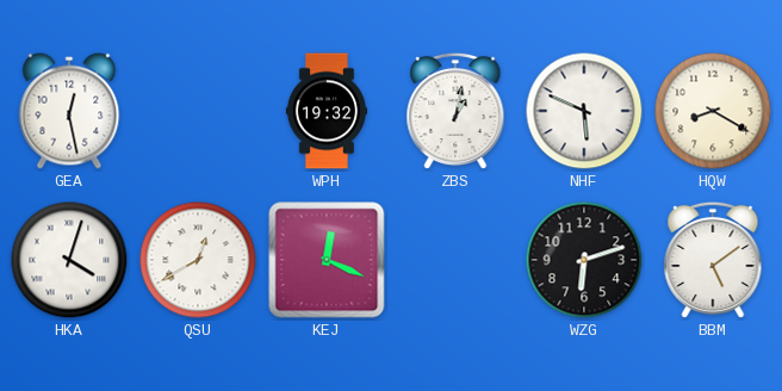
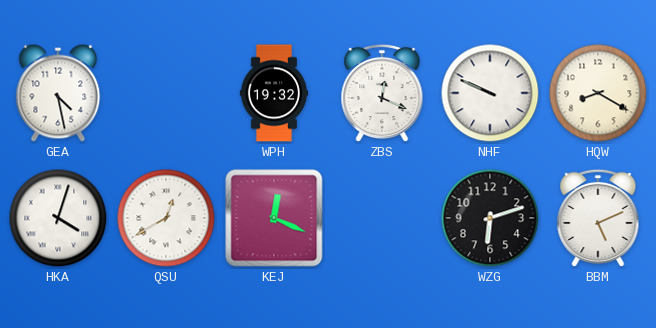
GEA: 12:28 -> 4:28 (58, 93)
ZBS: 1:02 -> 12:19 (382, 93)
NHF: 5:49 -> 9:49 (490, 93)
BBM: 5:09 -> 5:11 (598, 218)
